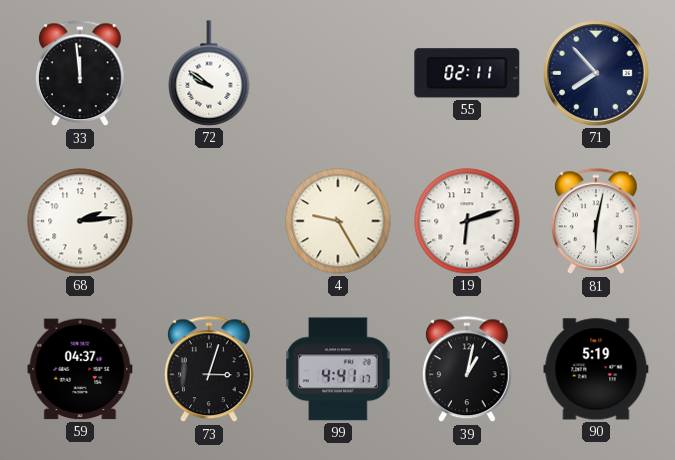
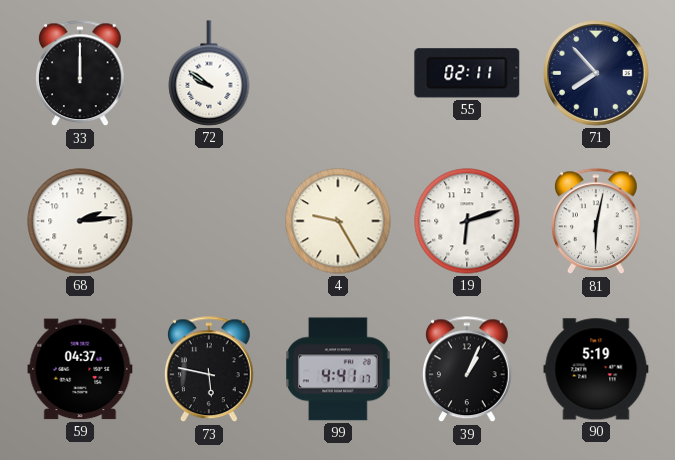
33: 11:59 -> 12:00 (81, 74)
73: 3:03 -> 5:47 (210, 370)
39: 1:02 -> 1:04 (468, 370)
